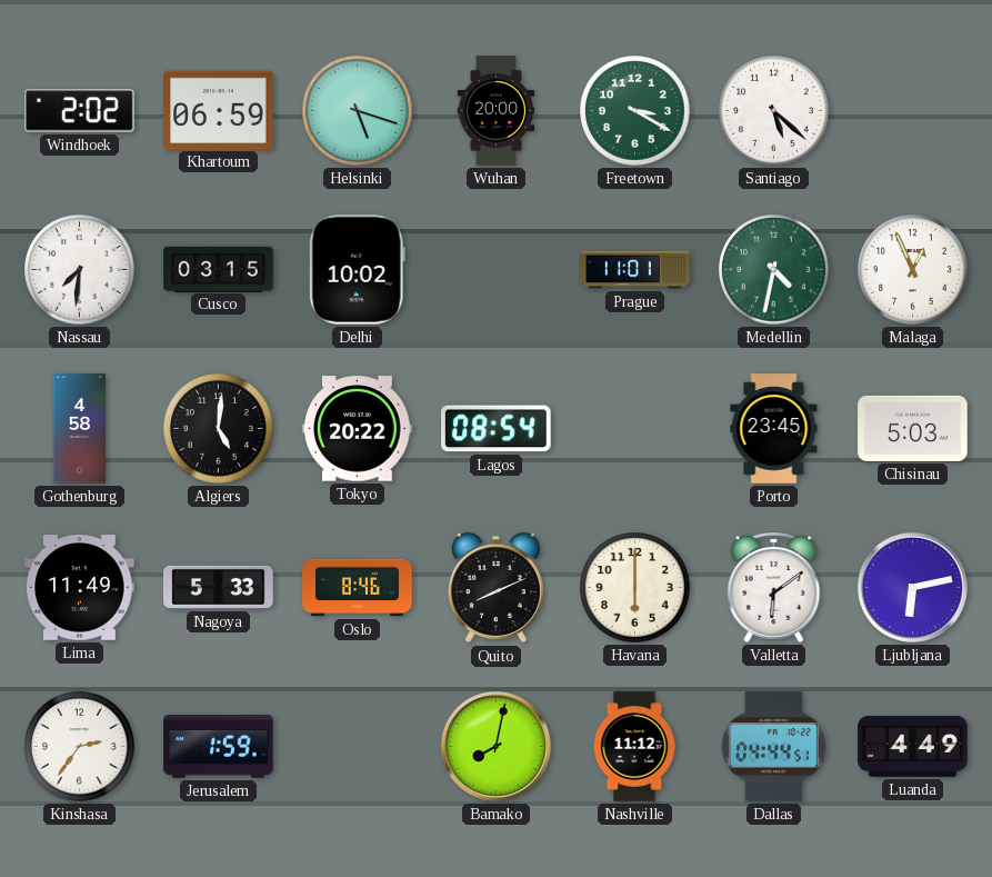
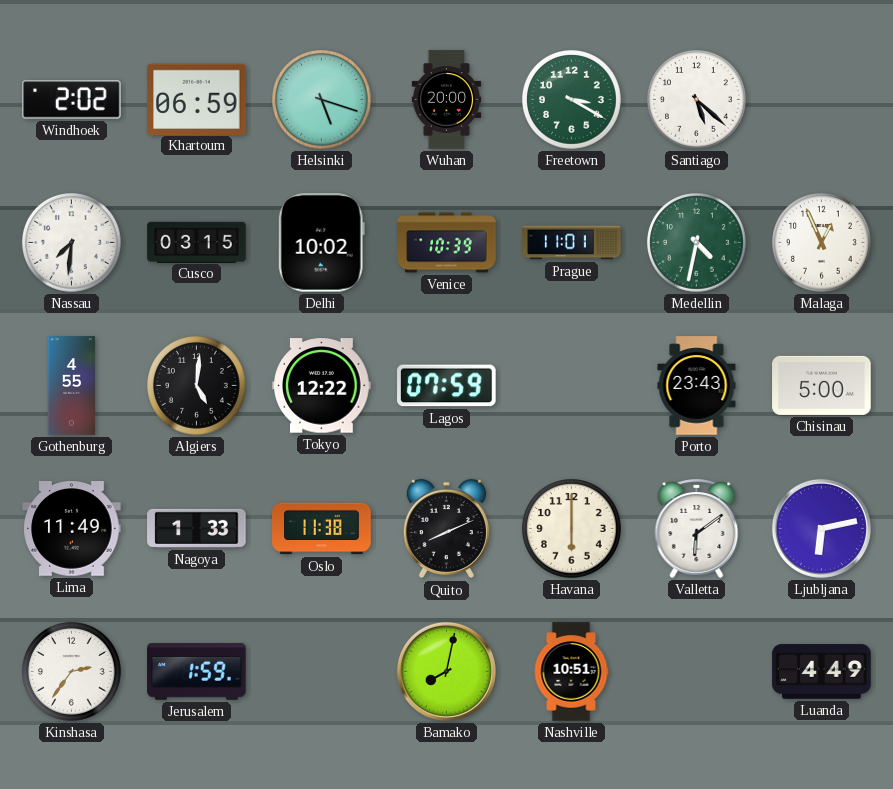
Venice: none -> 10:39 (447, 243)
Gothenburg: 4:58 -> 4:55 (72, 386)
Tokyo: 20:22 -> 12:22 (322, 386)
Lagos: 08:54 -> 07:59 (447, 386)
Porto: 23:45 -> 23:43 (697, 386)
Chisinau: 5:03 -> 5:00 (822, 385)
Nagoya: 5:33 -> 1:33 (197, 528)
Oslo: 8:46 -> 11:38 (322, 529)
Nashville: 11:12 -> 10:51 (571, 672)
Dallas: 04:44 -> none (773, 747)
